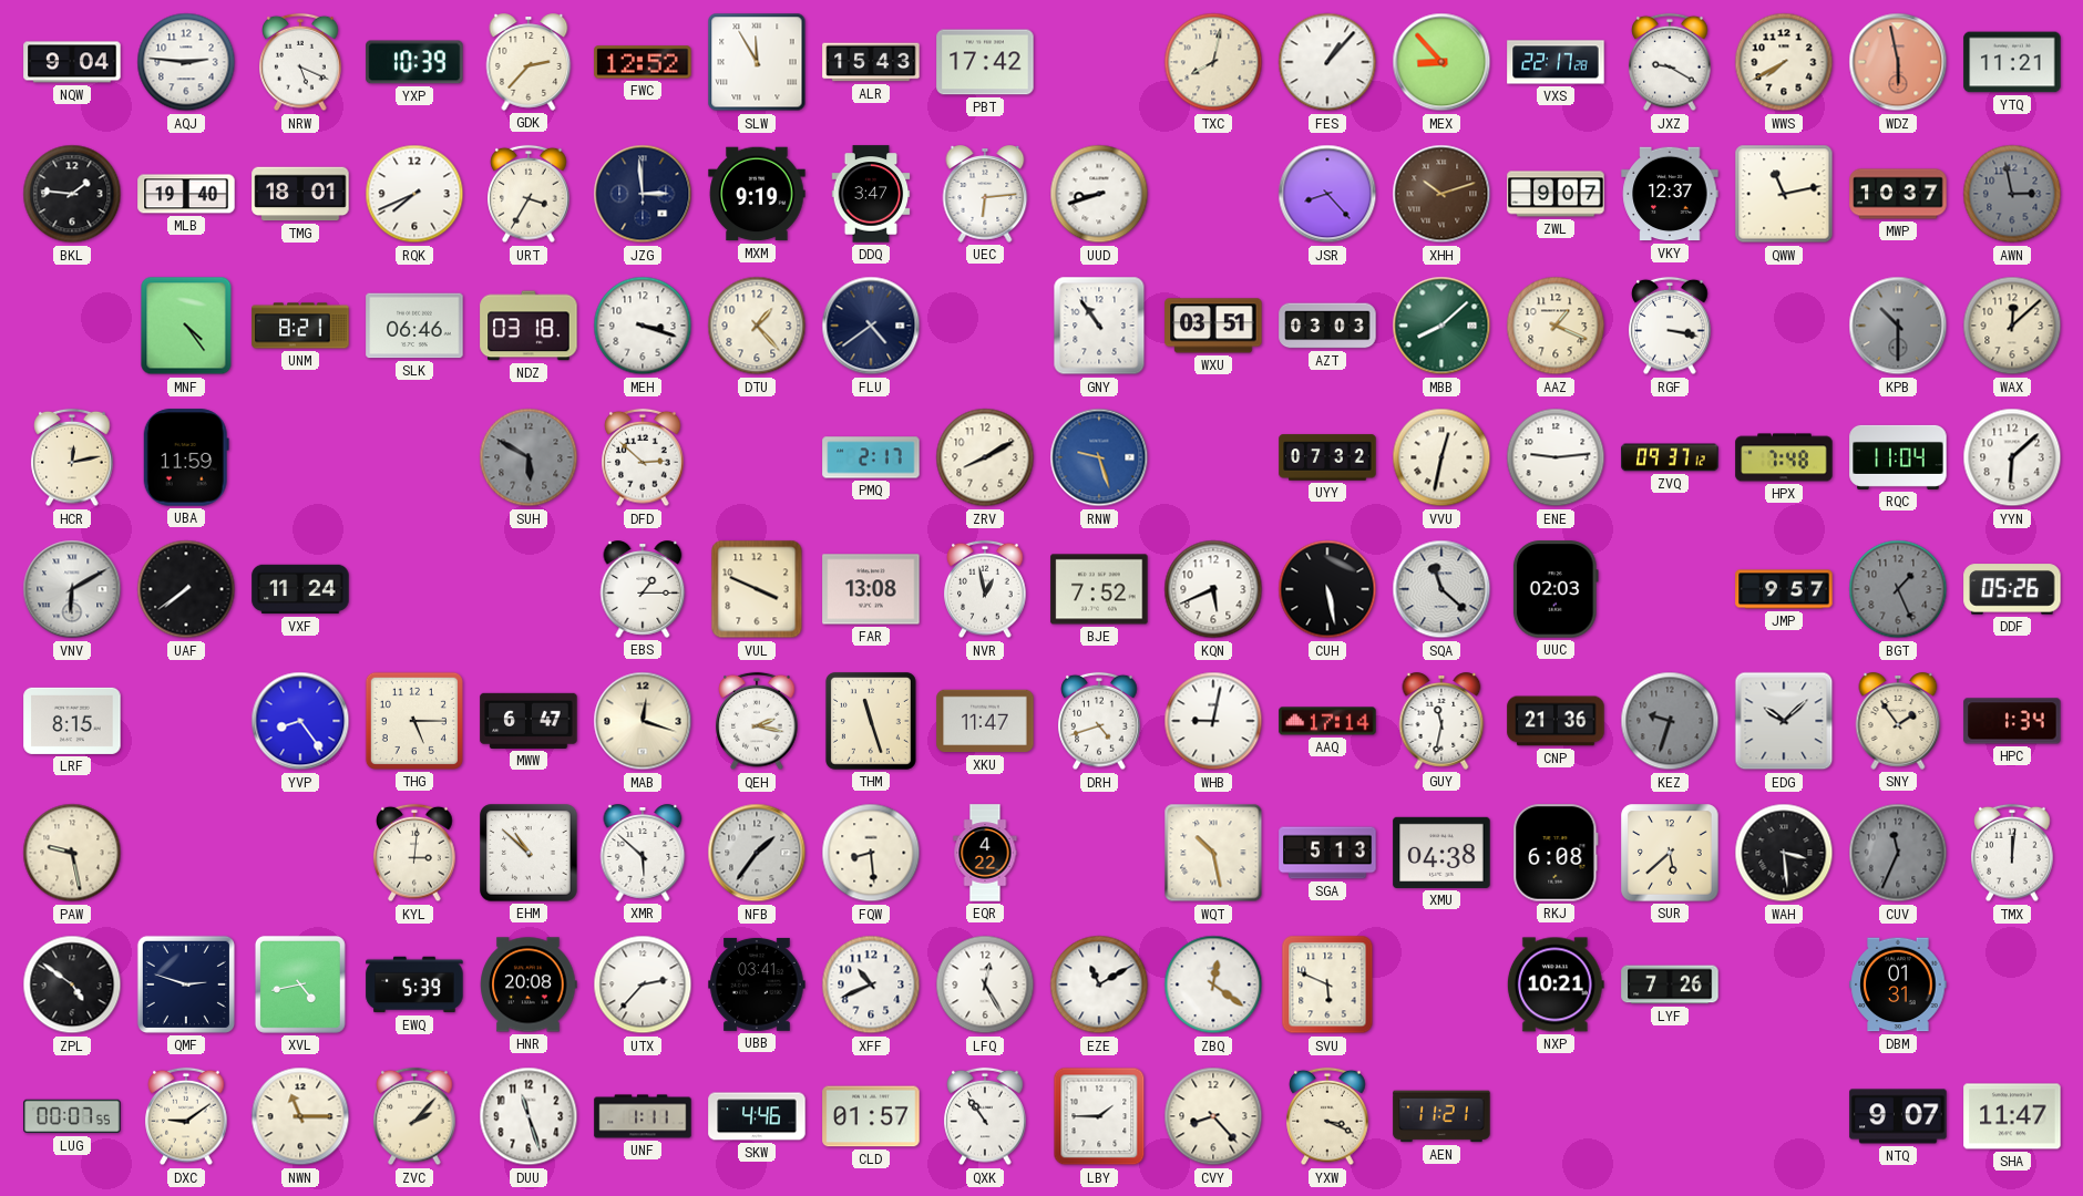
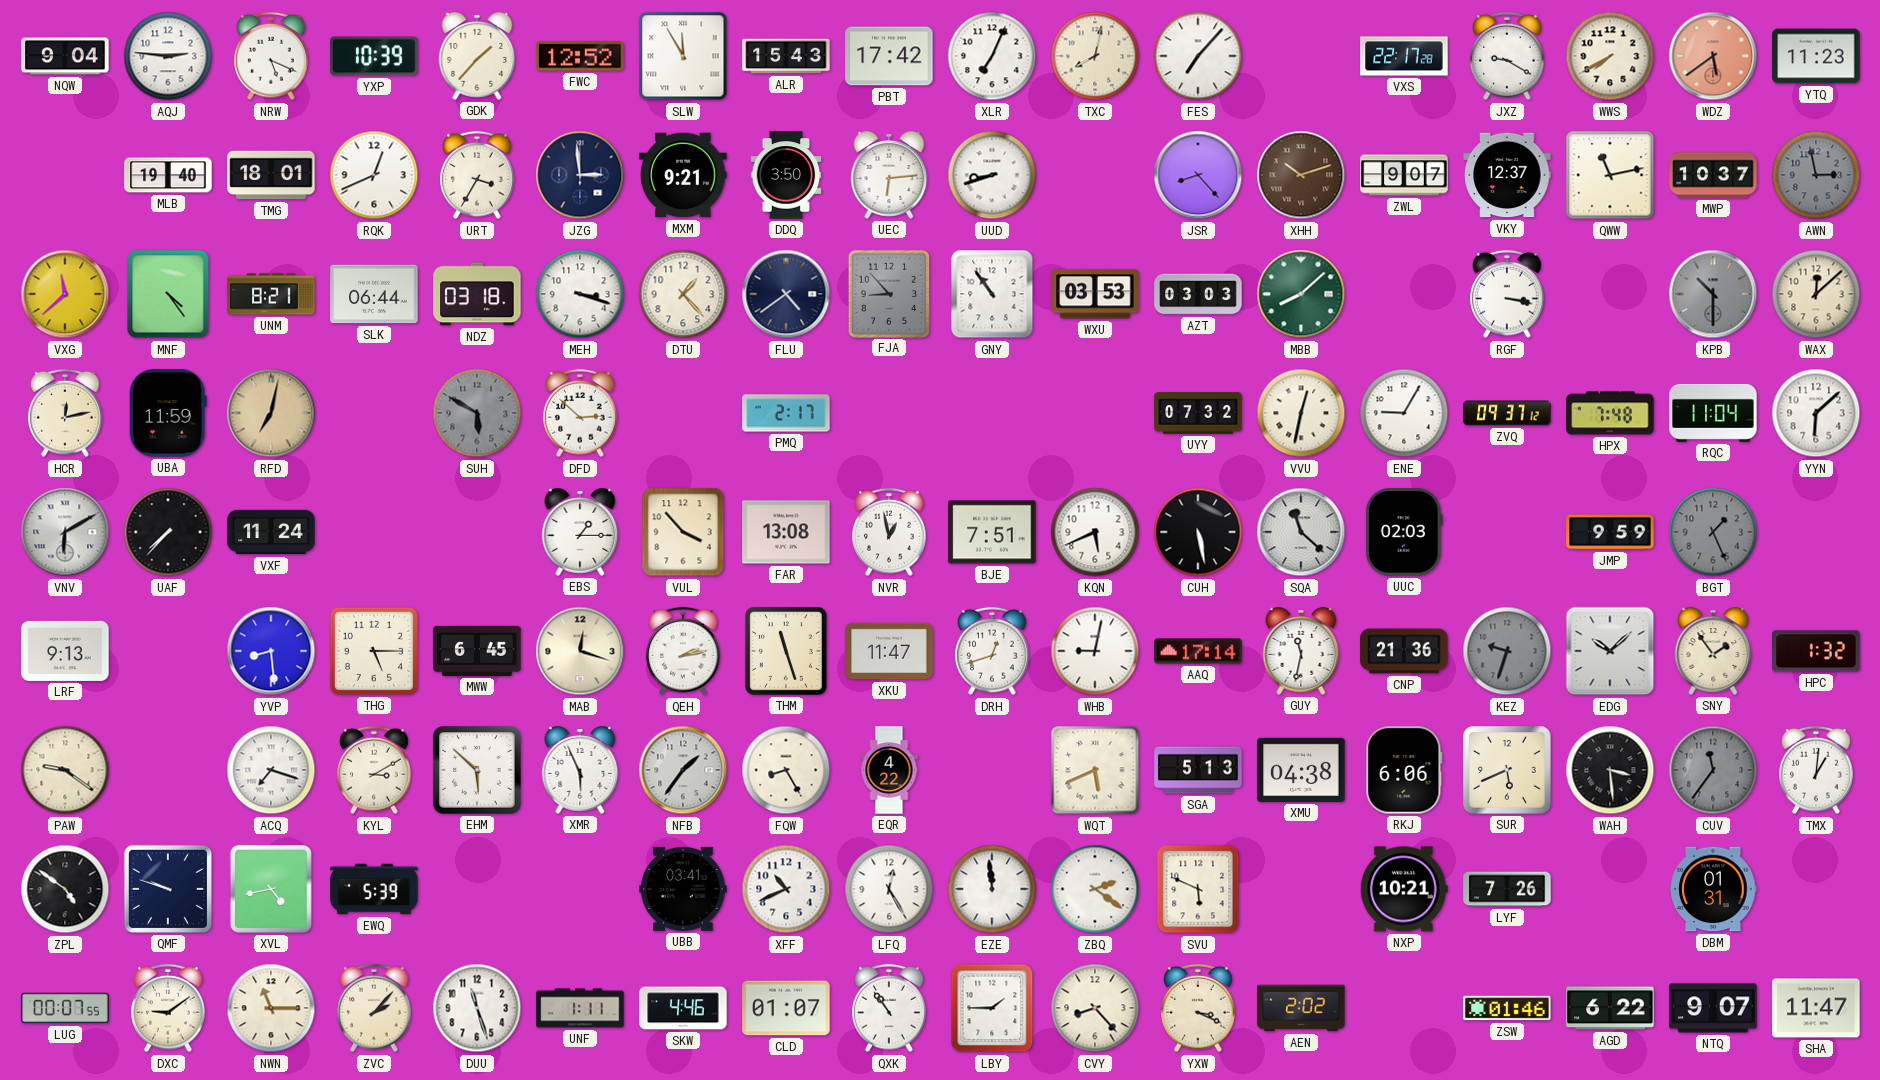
GDK: 2:37 -> 1:37 (477, 56)
XLR: none -> 7:04 (992, 56)
FES: 1:07 -> 7:07 (1198, 56)
MEX: 8:53 -> none (1441, 62)
WDZ: 5:58 -> 5:39 (1713, 56)
YTQ: 11:21 -> 11:23 (1816, 56)
BKL: 1:46 -> none (72, 194)
RQK: 7:41 -> 12:41 (374, 175)
MXM: 9:19 -> 9:21 (683, 175)
DDQ: 3:47 -> 3:50 (786, 175)
VXG: none -> 11:38 (65, 294)
SLK: 06:46 -> 06:44 (374, 294)
FJA: none -> 8:53 (888, 293)
WXU: 03:51 -> 03:53 (1095, 294)
AAZ: 1:19 -> none (1556, 326)
RFD: none -> 7:02 (271, 413)
ZRV: 8:10 -> none (985, 457)
RNW: 9:27 -> none (1099, 457)
ENE: 9:14 -> 9:05 (1404, 413)
UAF: 7:39 -> 7:37 (168, 532)
VUL: 3:49 -> 3:53 (683, 532)
BJE: 7:52 -> 7:51 (992, 532)
JMP: 9:57 -> 9:59 (1610, 532)
DDF: 05:26 -> none (2012, 589)
LRF: 8:15 -> 9:13 (65, 651)
YVP: 8:24 -> 8:29 (271, 651)
MWW: 6:47 -> 6:45 (477, 651)
QEH: 2:17 -> 2:13 (683, 651)
DRH: 4:42 -> 12:42 (992, 651)
HPC: 1:34 -> 1:32 (1816, 651)
PAW: 9:28 -> 9:21 (65, 770)
ACQ: none -> 7:18 (271, 770)
KYL: 3:01 -> 3:10 (374, 770)
EHM: 10:52 -> 5:52 (477, 770)
XMR: 5:52 -> 5:56 (580, 770)
FQW: 8:29 -> 8:25 (786, 770)
WQT: 10:28 -> 5:41 (1095, 770)
RKJ: 6:08 -> 6:06 (1404, 770)
SUR: 5:38 -> 5:41 (1507, 770)
CUV: 11:34 -> 11:36 (1713, 770)
TMX: 12:01 -> 1:01 (1816, 770)
QMF: 2:48 -> 9:48 (168, 889)
HNR: 20:08 -> none (529, 984)
UTX: 2:37 -> none (643, 984)
EZE: 11:10 -> 11:59 (992, 889)
ZBQ: 12:21 -> 2:21 (1095, 889)
CLD: 01:57 -> 01:07 (786, 1008)
AEN: 11:21 -> 2:02 (1301, 1008)
ZSW: none -> 01:46 (1507, 1008)
AGD: none -> 6:22 (1610, 1008)
